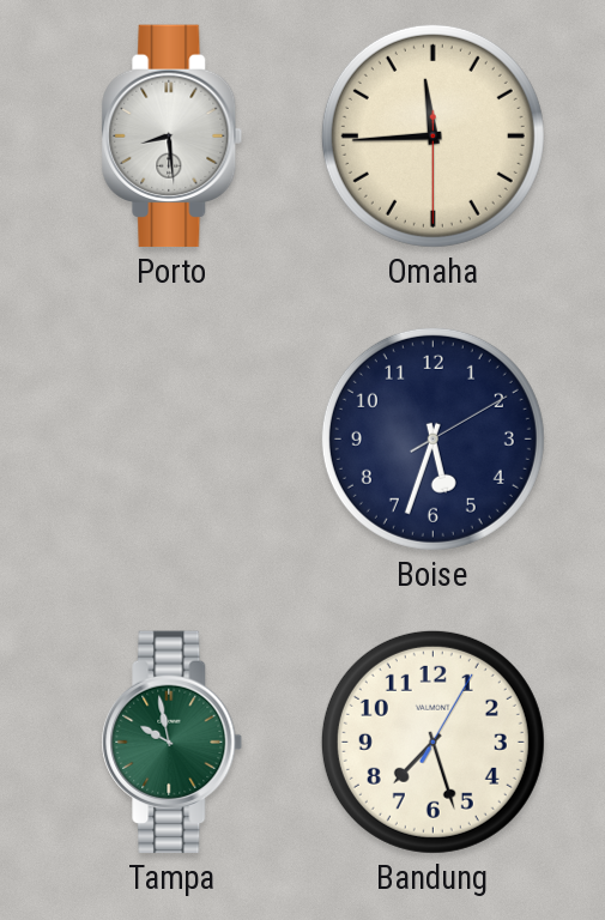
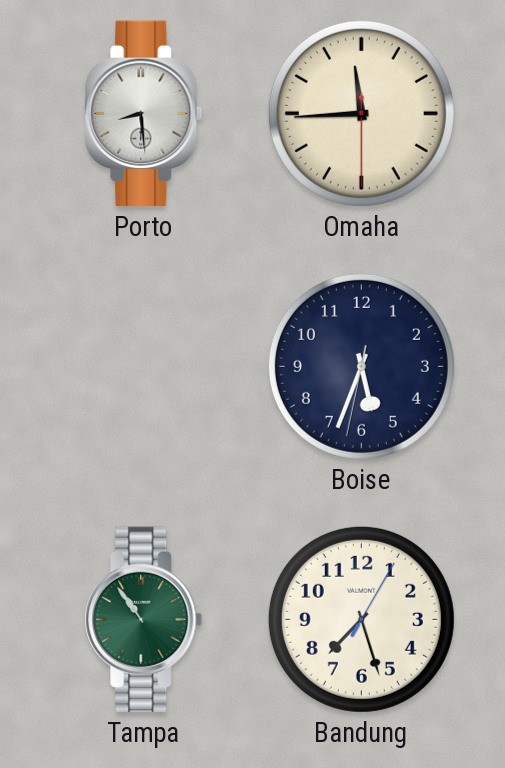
Boise: 5:33:10 -> 5:33:32 (361, 366)
Tampa: 9:58 -> 10:54 (144, 620)
